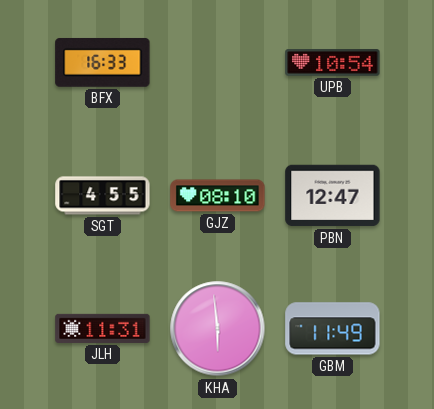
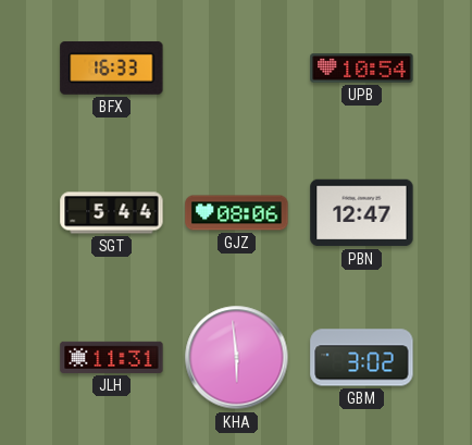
SGT: 4:55 -> 5:44 (112, 213)
GJZ: 08:10 -> 08:06 (237, 213)
GBM: 11:49 -> 3:02 (362, 358)
